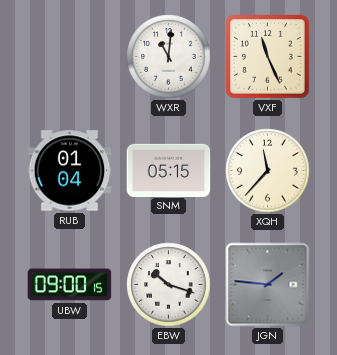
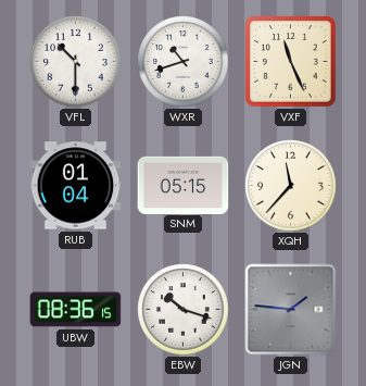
VFL: none -> 10:30 (76, 62)
WXR: 11:01 -> 10:42 (184, 62)
UBW: 09:00 -> 08:36 (76, 310)
